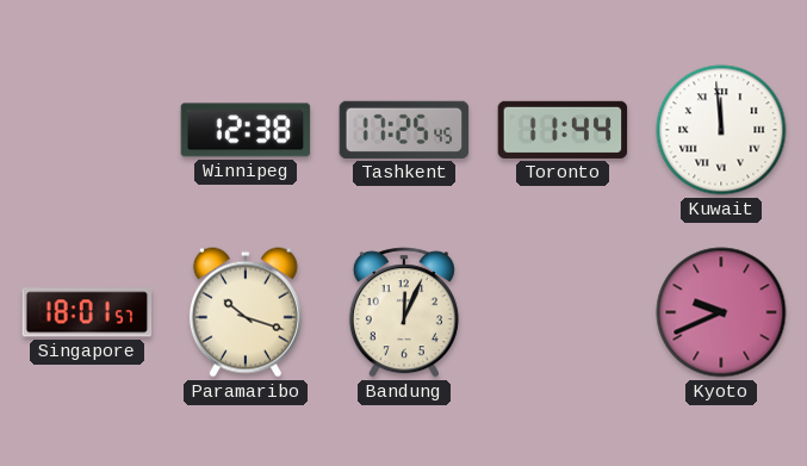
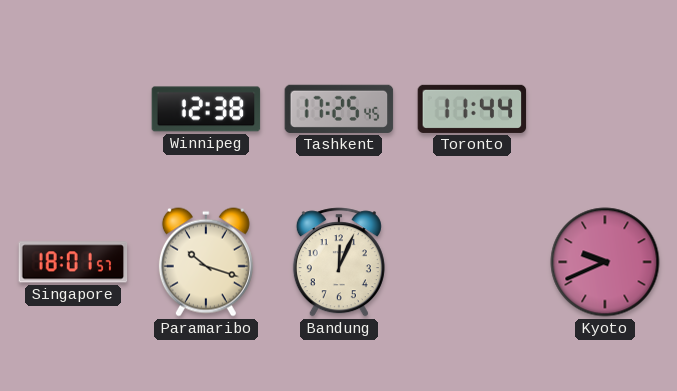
Kuwait: 11:59 -> none (721, 130)
